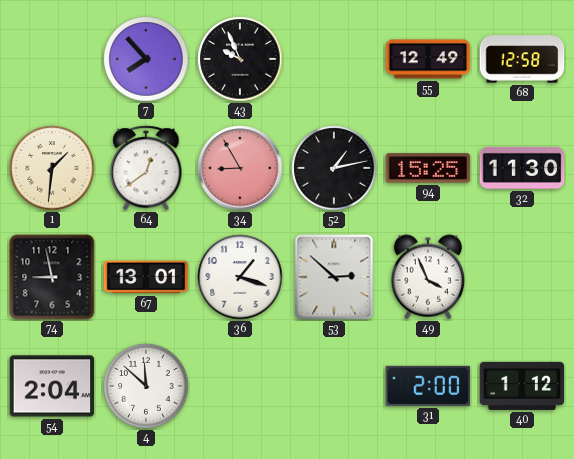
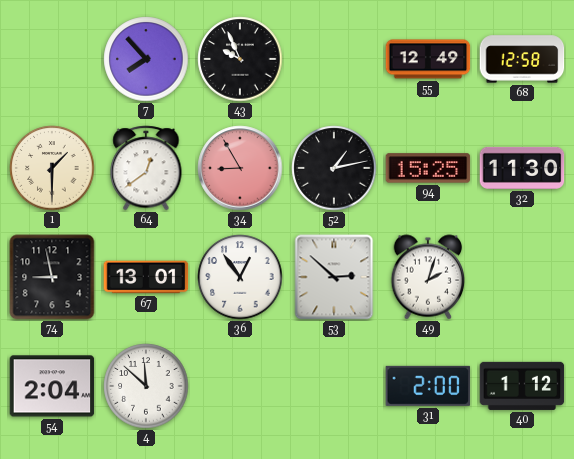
1: 1:31 -> 1:30 (52, 168)
36: 1:18 -> 12:54 (240, 277)
49: 3:56 -> 2:03 (428, 277)
